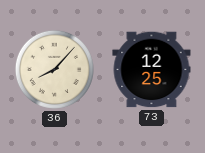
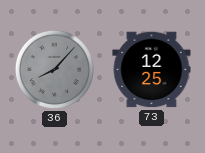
36 dial: cream -> grey (54, 69)
